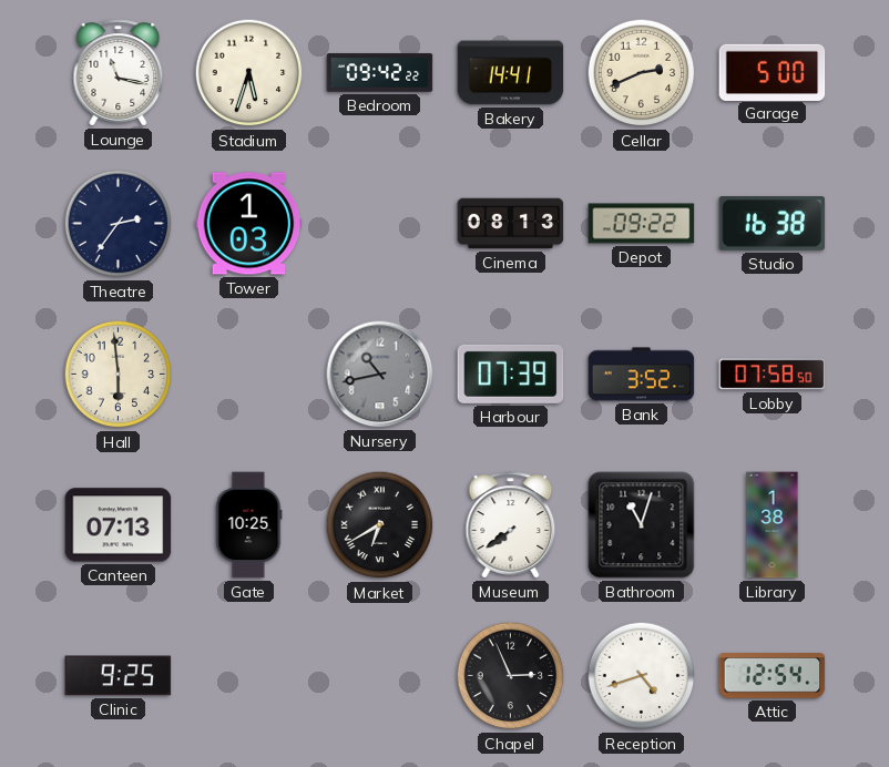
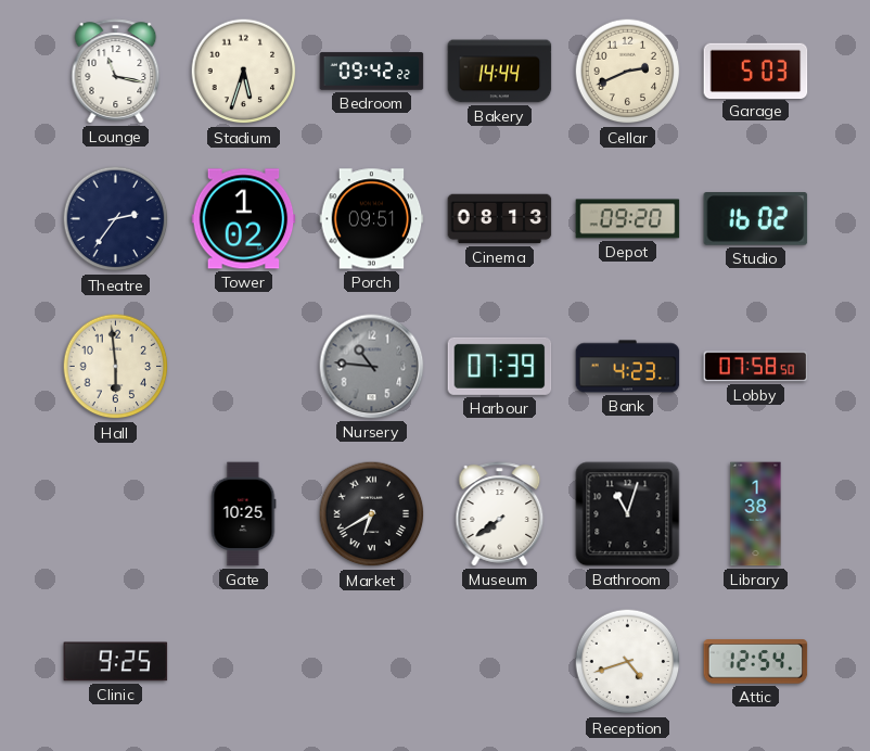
Bakery: 14:41 -> 14:44 (500, 72)
Garage: 5:00 -> 5:03 (756, 71)
Tower: 1:03 -> 1:02 (244, 219)
Porch: none -> 09:51 (372, 219)
Depot: 09:22 -> 09:20 (628, 219)
Studio: 16:38 -> 16:02 (756, 219)
Nursery: 10:43 -> 10:46 (372, 367)
Bank: 3:52 -> 4:23 (628, 367)
Canteen: 07:13 -> none (119, 525)
Chapel: 2:56 -> none (511, 676)
